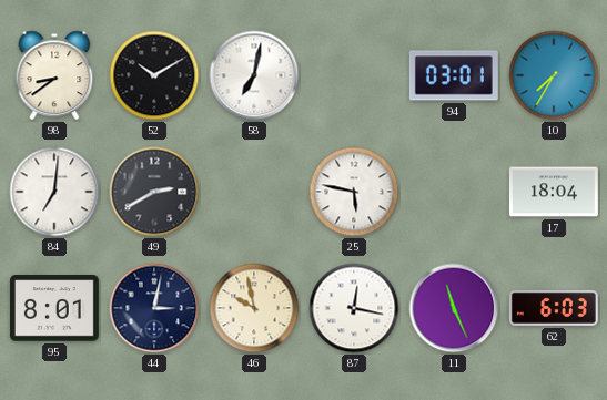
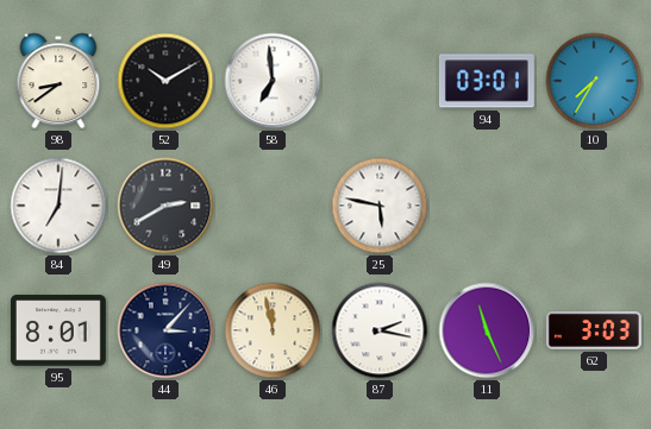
58: 7:02 -> 6:59 (273, 81)
17: 18:04 -> none (554, 192)
44: 3:02 -> 3:07 (165, 330)
46: 9:58 -> 11:58 (273, 330)
87: 12:17 -> 2:17 (380, 330)
62: 6:03 -> 3:03 (594, 330)
